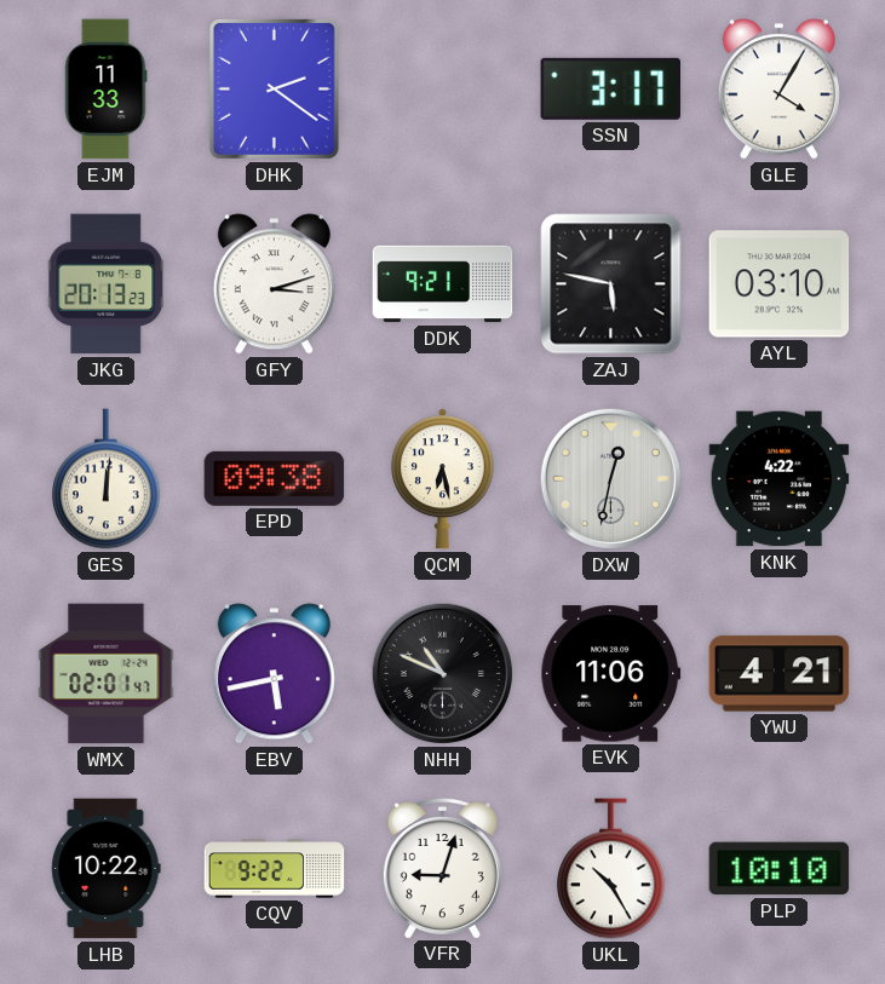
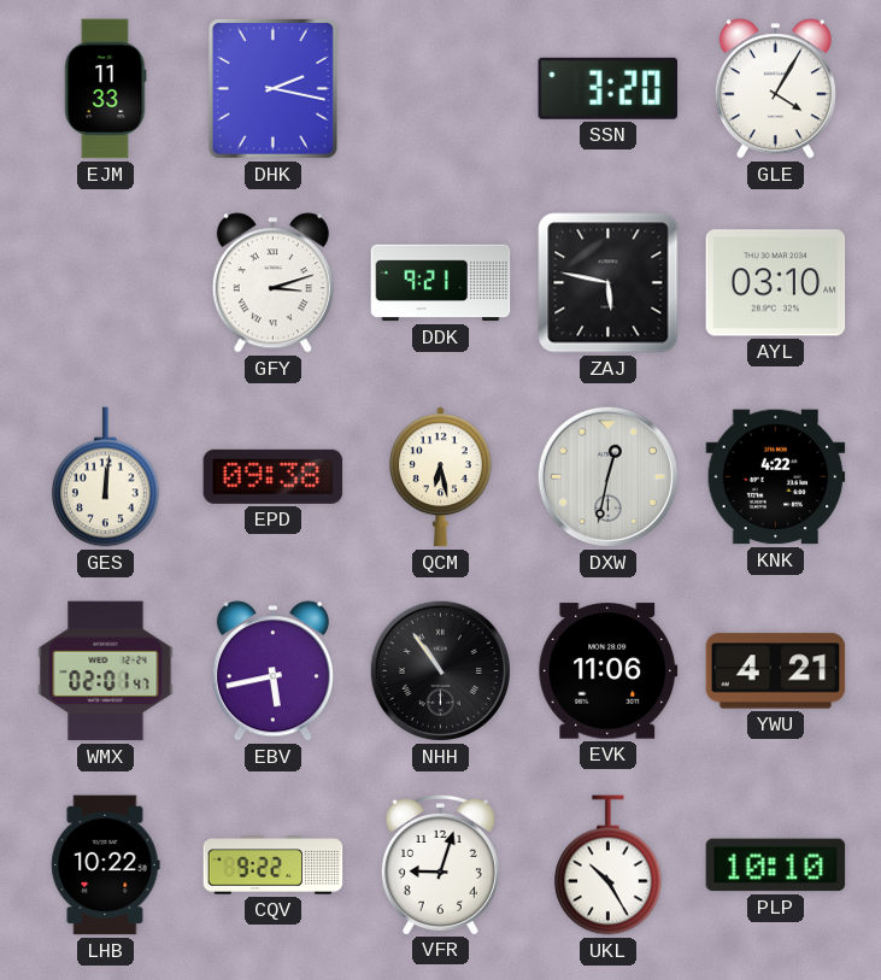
DHK: 2:21 -> 2:17 (272, 88)
SSN: 3:17 -> 3:20 (607, 88)
JKG: 20:13 -> none (107, 284)
NHH: 10:49 -> 10:54 (440, 670)
